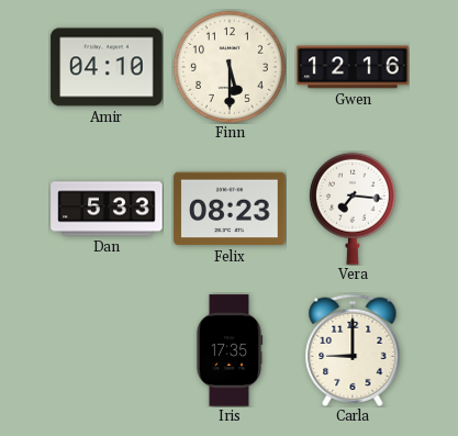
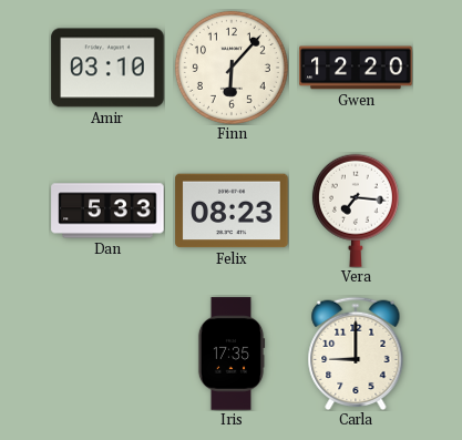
Amir: 04:10 -> 03:10 (107, 68)
Finn: 5:30 -> 6:07 (232, 68)
Gwen: 12:16 -> 12:20 (356, 68)
